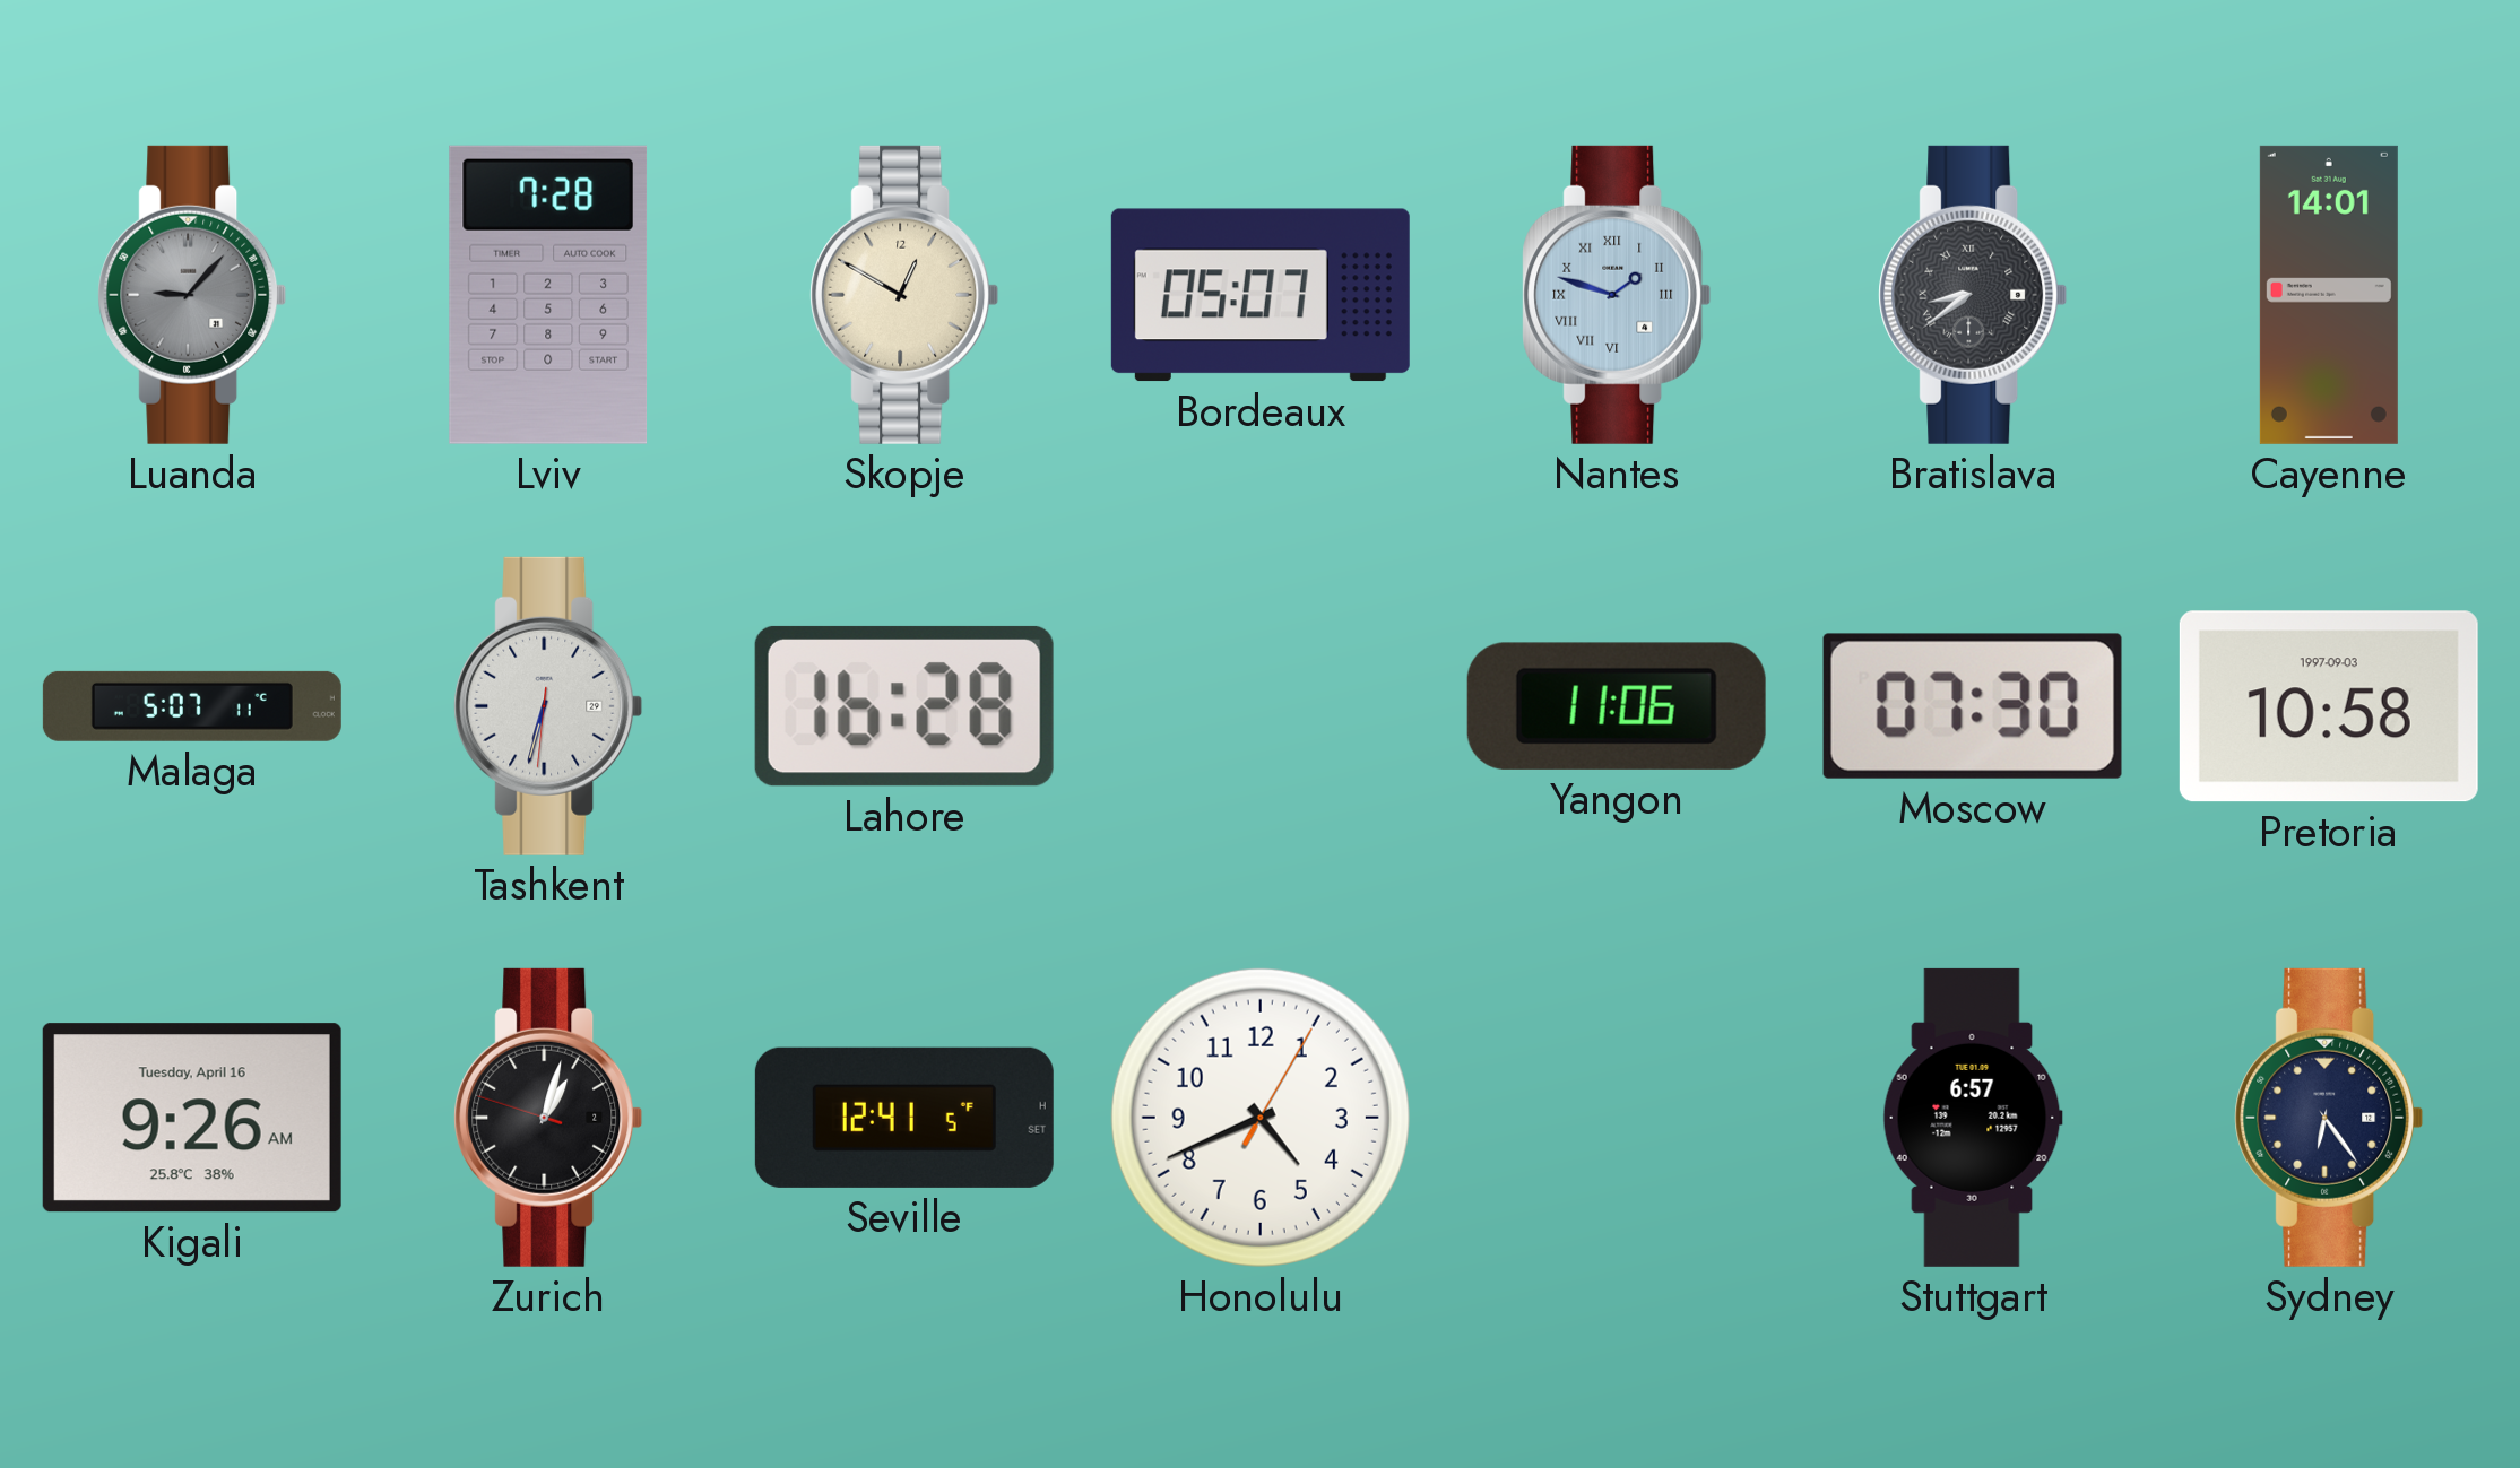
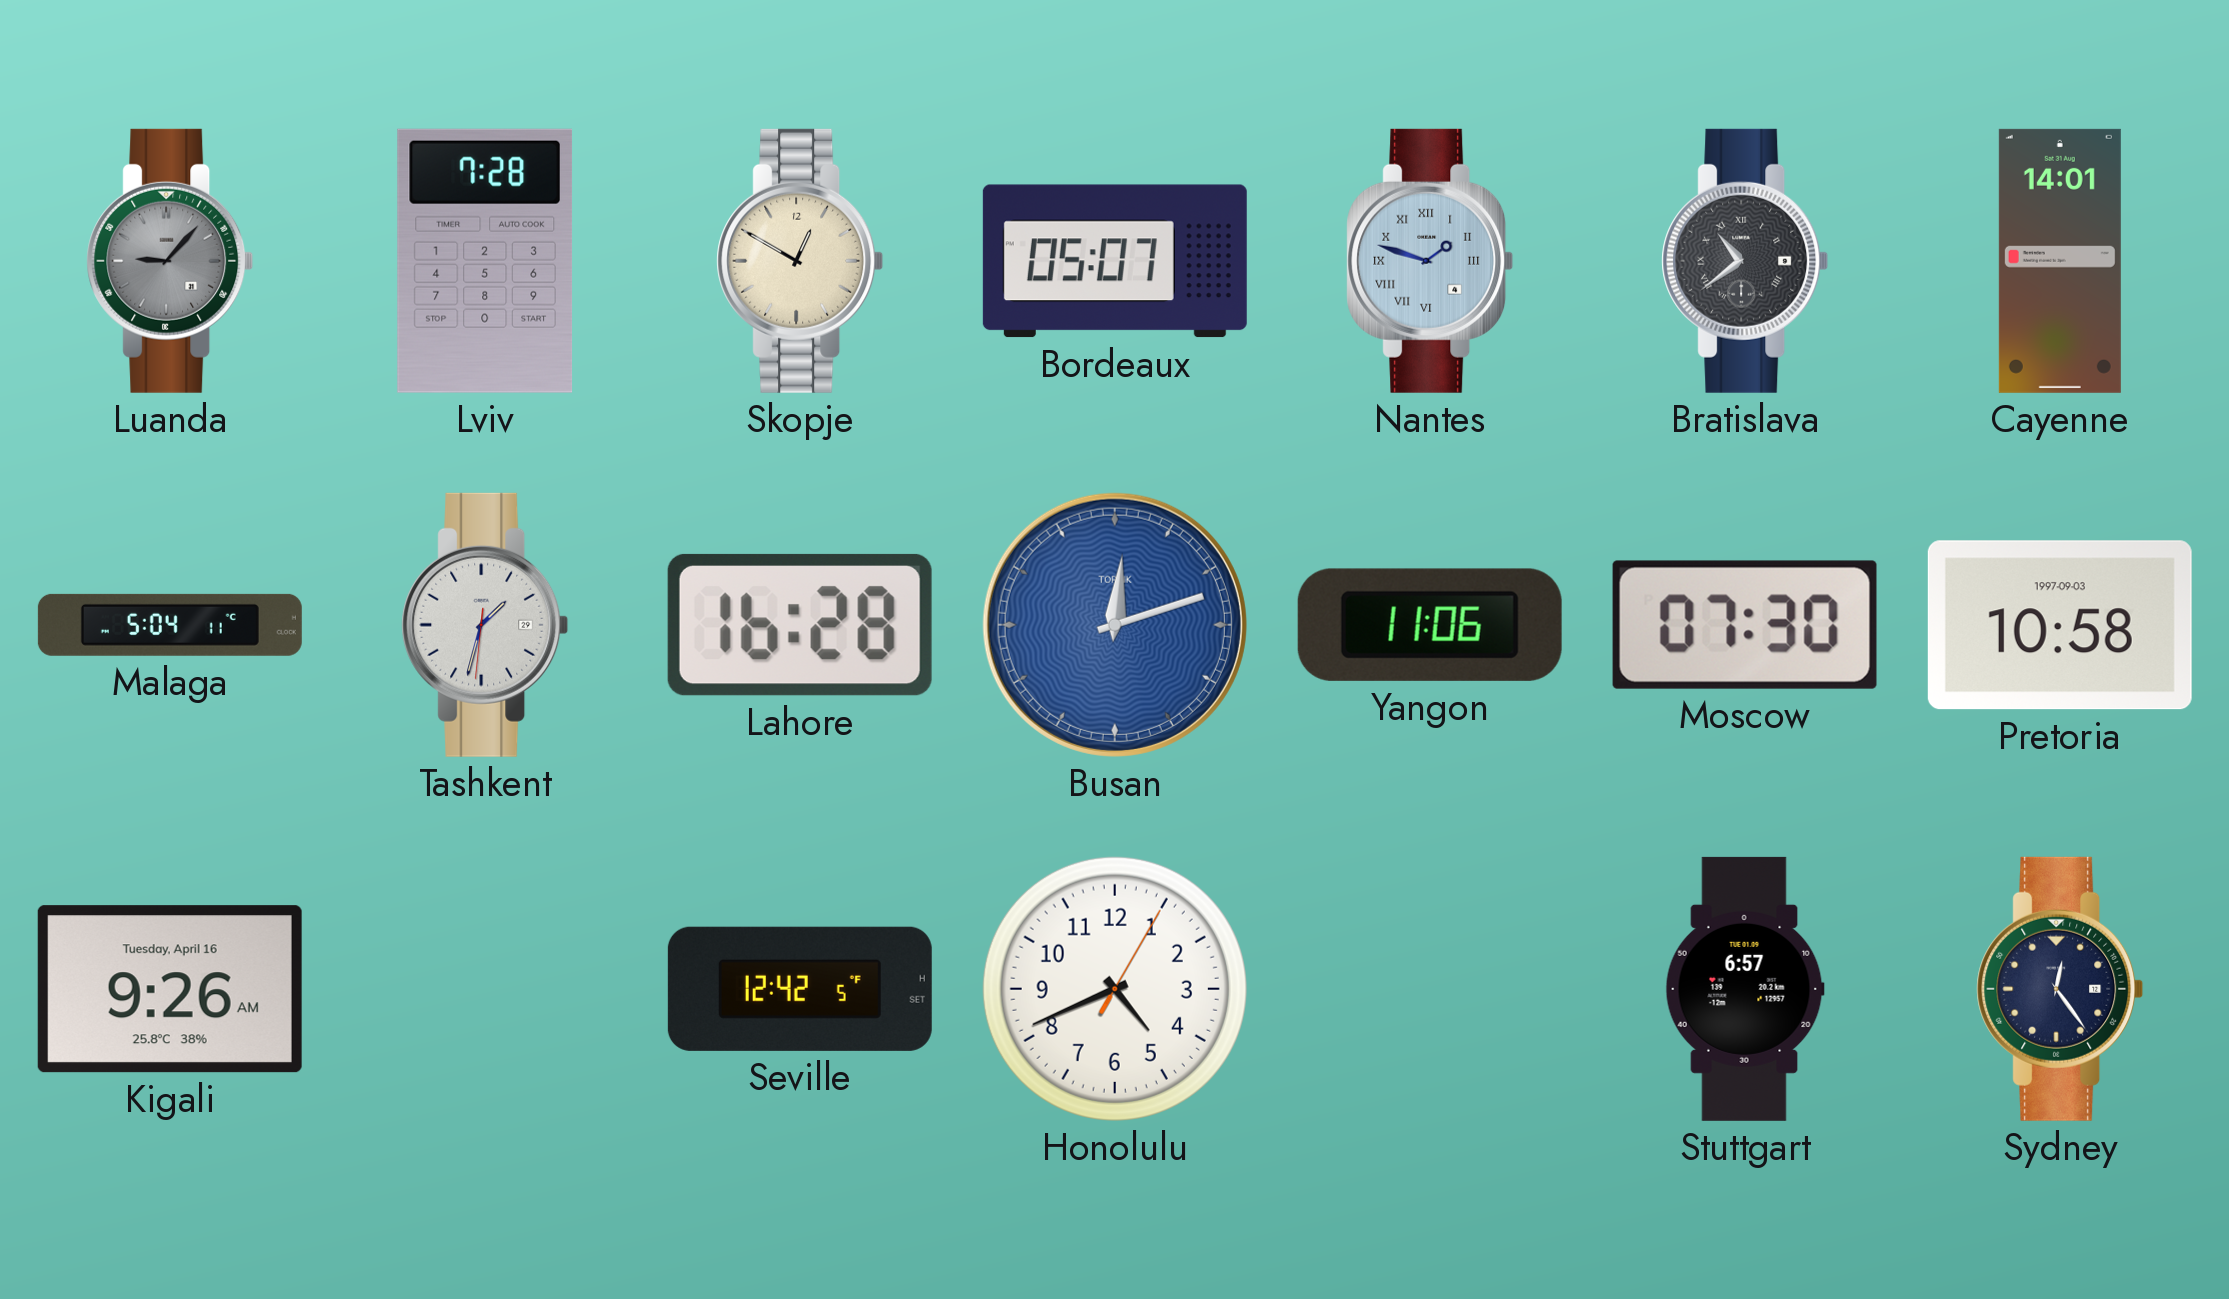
Bratislava: 8:39 -> 10:39 (1745, 261)
Malaga: 5:07 -> 5:04 (170, 625)
Tashkent: 6:32 -> 1:32 (485, 625)
Busan: none -> 12:12 (1115, 625)
Zurich: 1:02 -> none (548, 1118)
Seville: 12:41 -> 12:42 (800, 989)
Sydney: 6:24 -> 12:24 (2060, 989)
